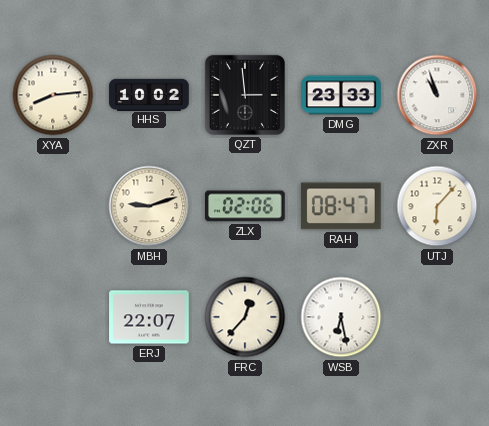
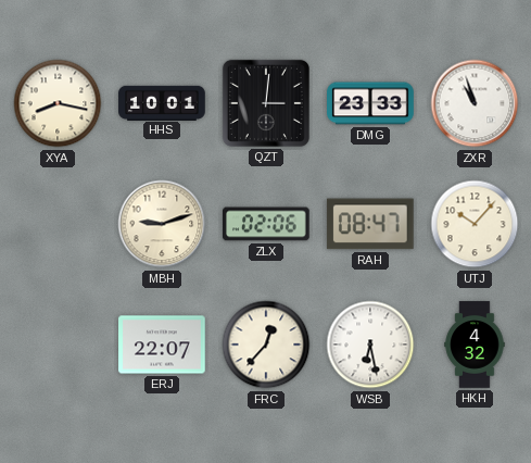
XYA: 8:14 -> 8:17 (58, 103)
HHS: 10:02 -> 10:01 (162, 102)
QZT: 2:59 -> 3:01 (266, 103)
UTJ: 6:07 -> 10:07 (475, 224)
HKH: none -> 4:32 (475, 345)
